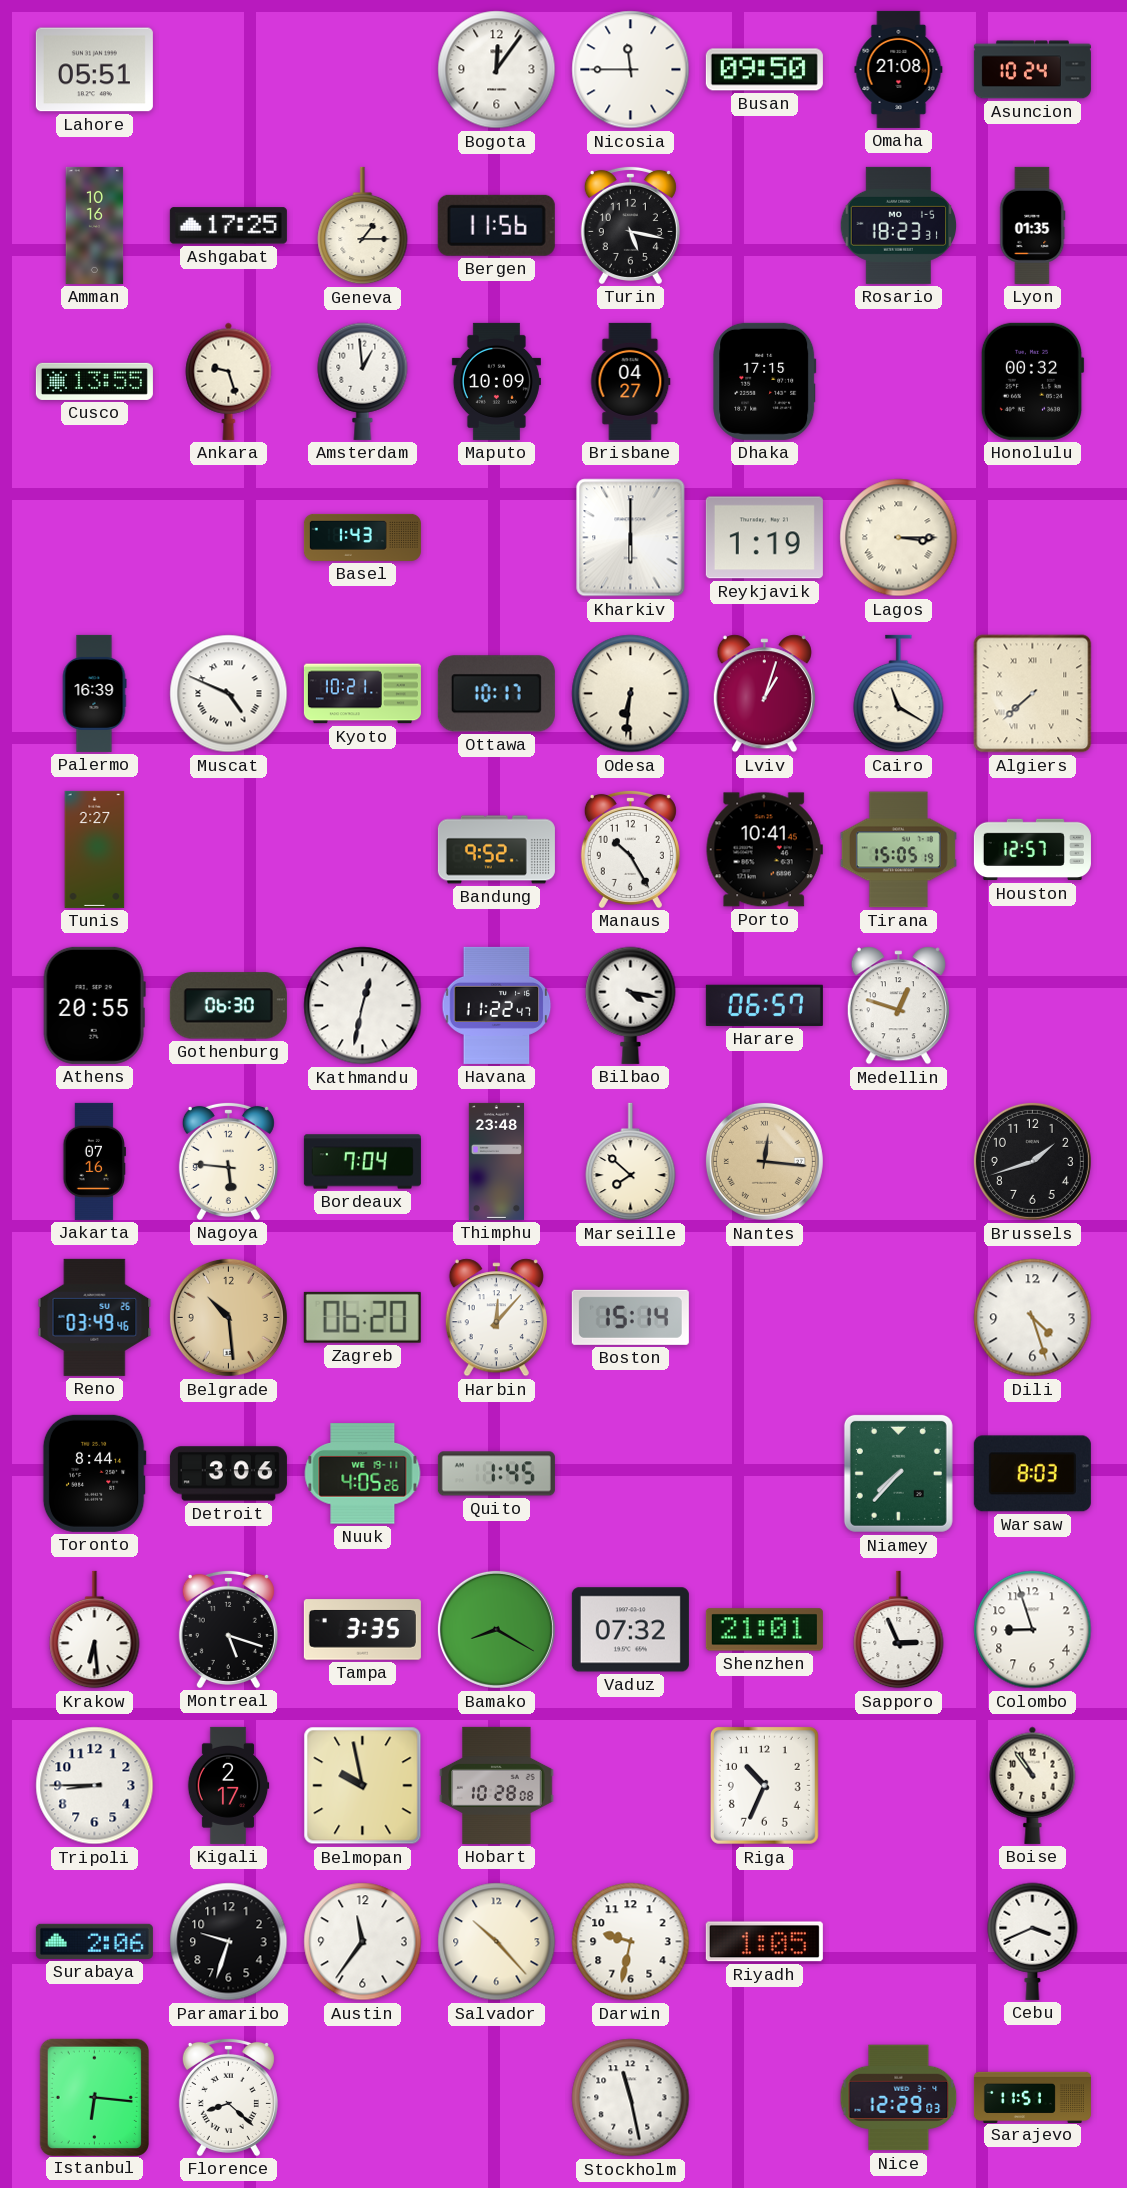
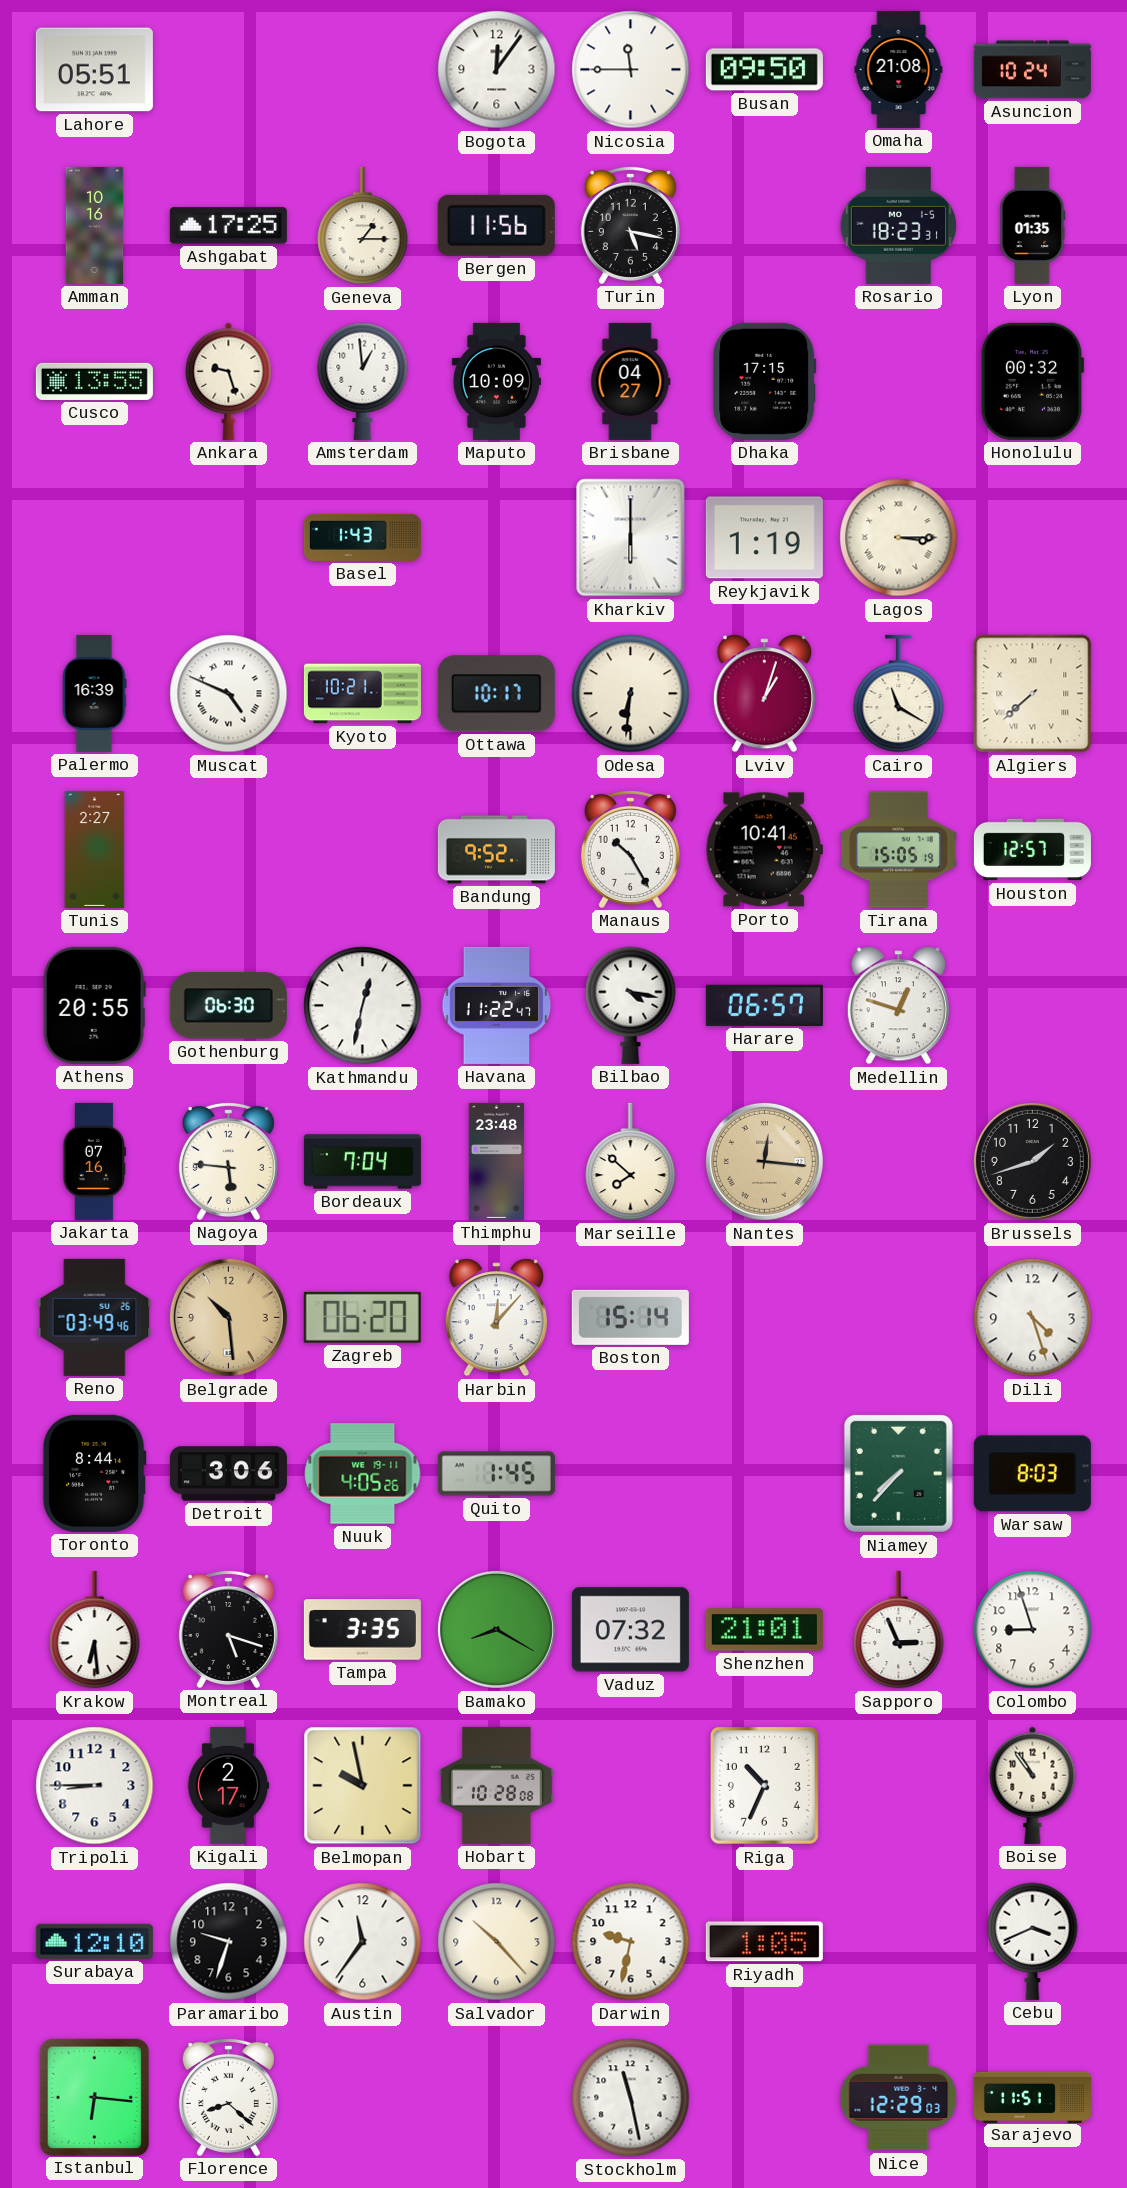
Surabaya: 2:06 -> 12:10 (94, 1941)
